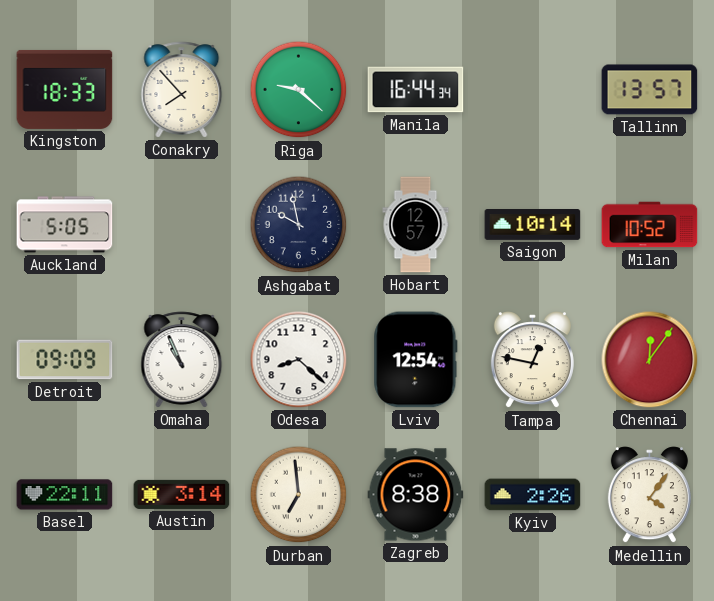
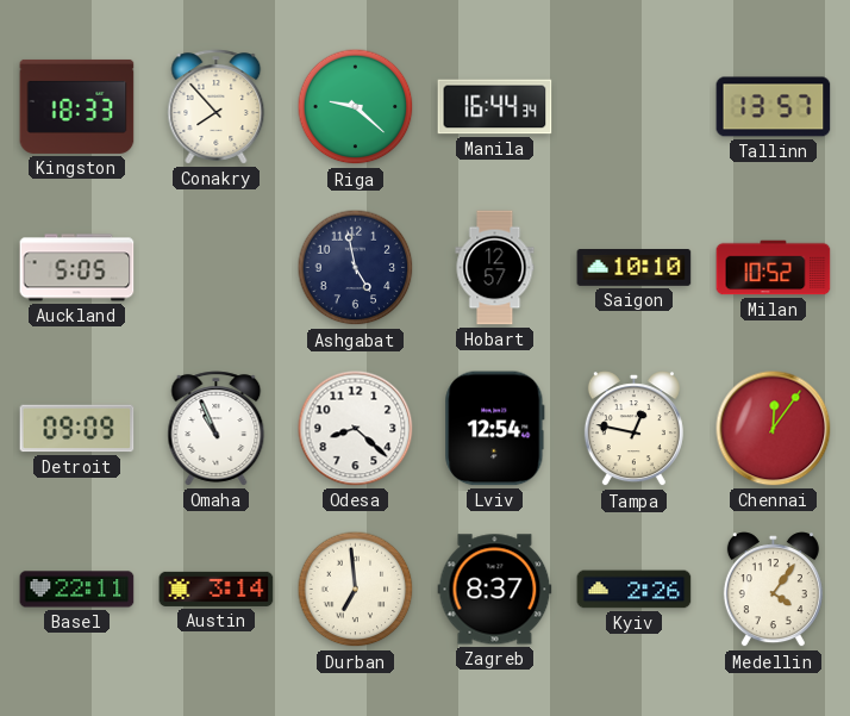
Ashgabat: 9:58 -> 4:58 (356, 268)
Saigon: 10:14 -> 10:10 (635, 268)
Zagreb: 8:38 -> 8:37 (495, 590)
